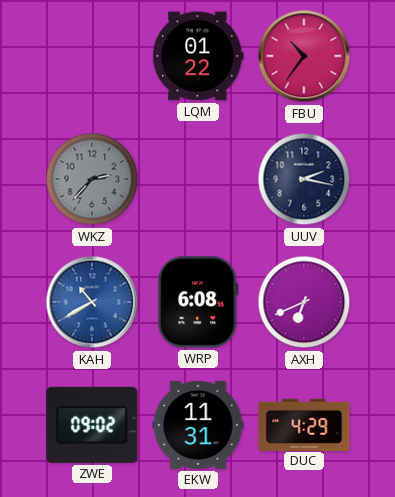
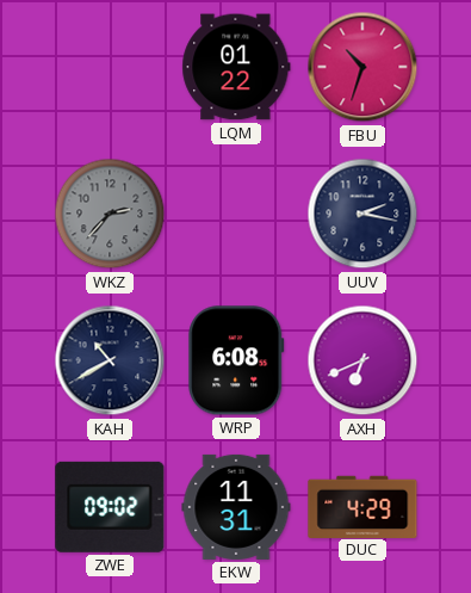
FBU: 10:36 -> 10:33 (362, 67)
KAH dial: blue -> navy (110, 360)
